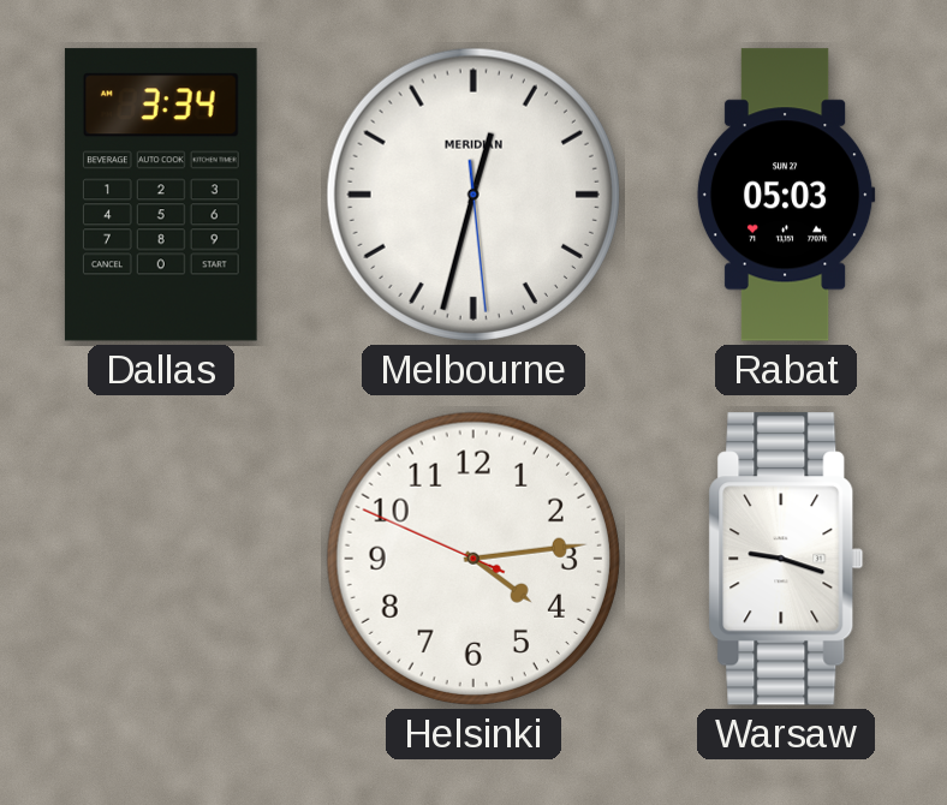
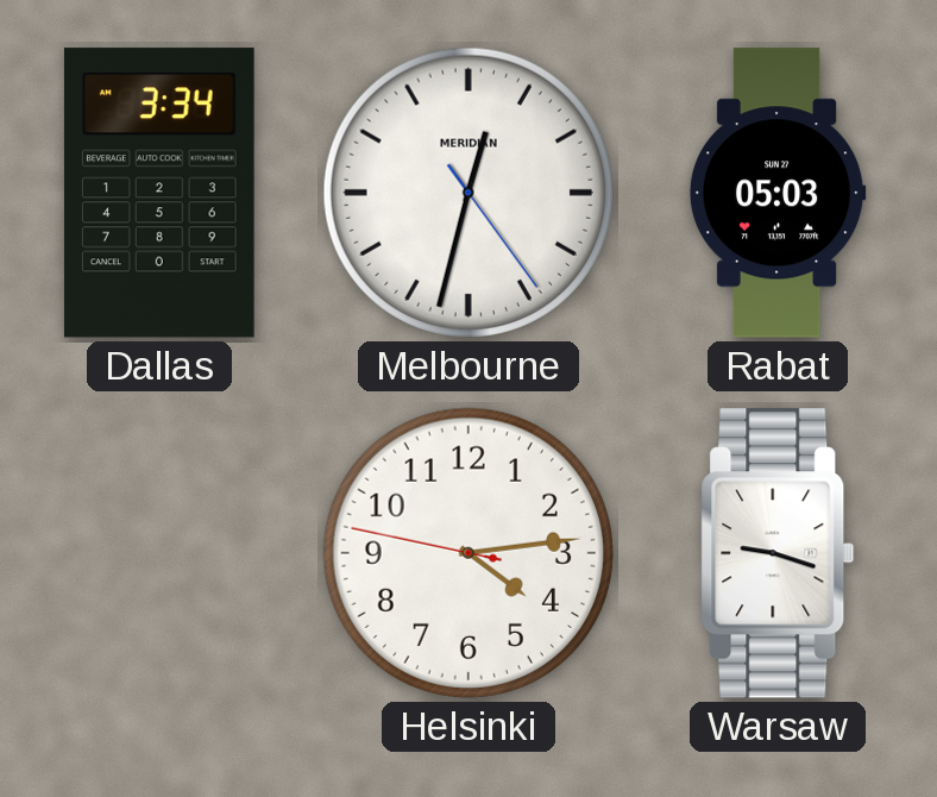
Melbourne: 12:32:29 -> 12:32:24 (468, 193)
Helsinki: 4:13:49 -> 4:13:47 (468, 553)
